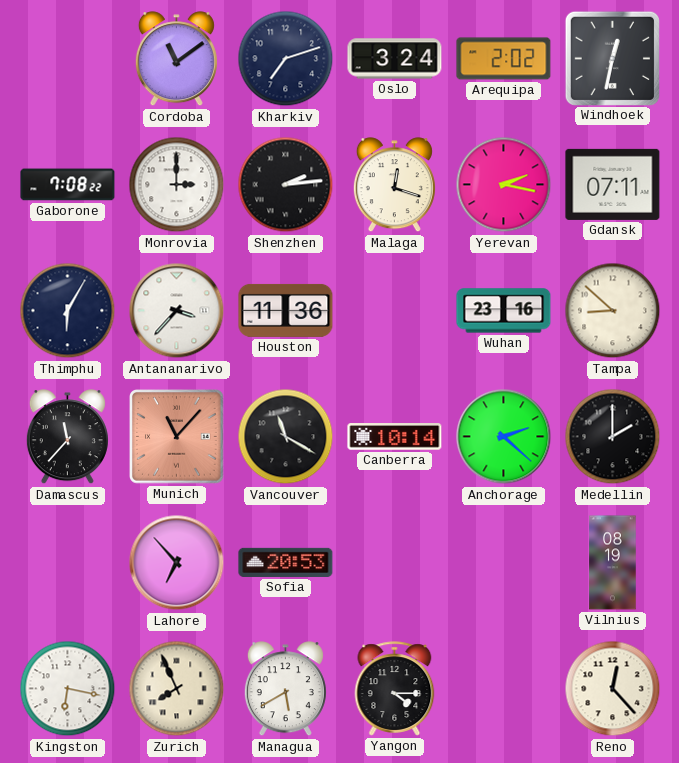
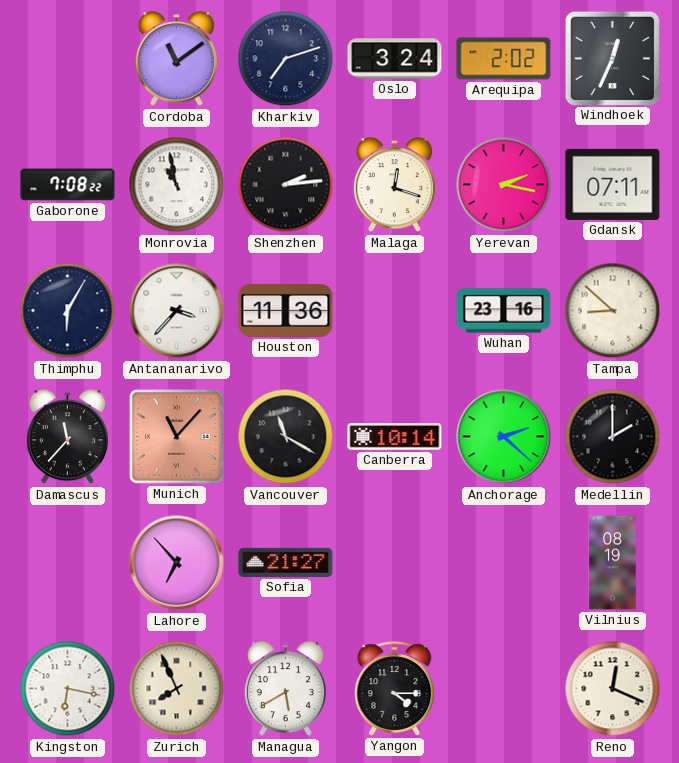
Windhoek: 12:32 -> 12:34 (612, 58)
Monrovia: 3:00 -> 10:58 (177, 185)
Sofia: 20:53 -> 21:27 (286, 562)
Reno: 12:23 -> 12:19 (613, 689)
